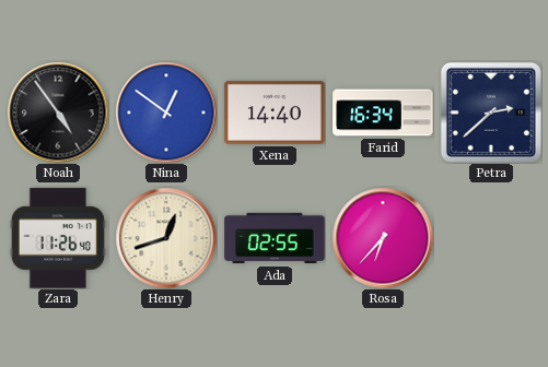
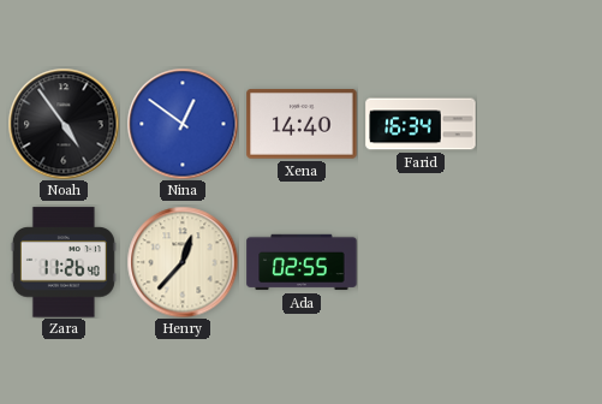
Petra: 2:38 -> none (491, 113)
Henry: 12:42 -> 12:37 (183, 262)
Rosa: 6:37 -> none (383, 238)
